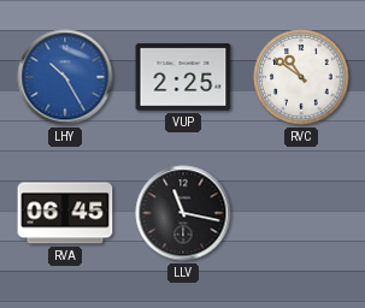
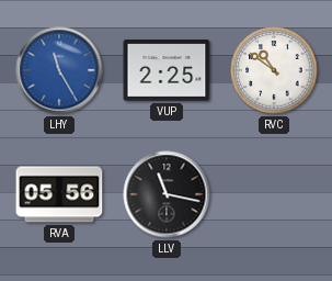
LHY: 10:25 -> 11:25 (59, 70)
RVA: 06:45 -> 05:56 (59, 194)
